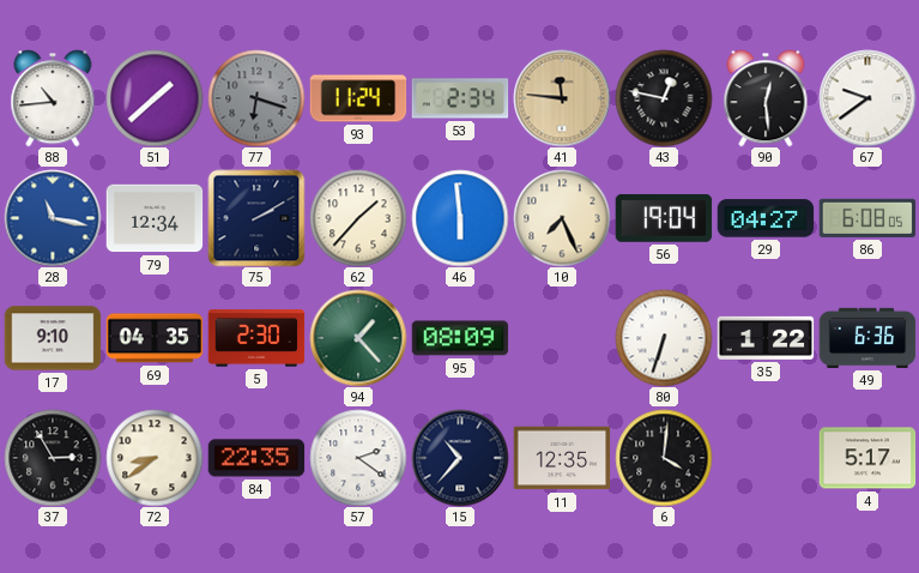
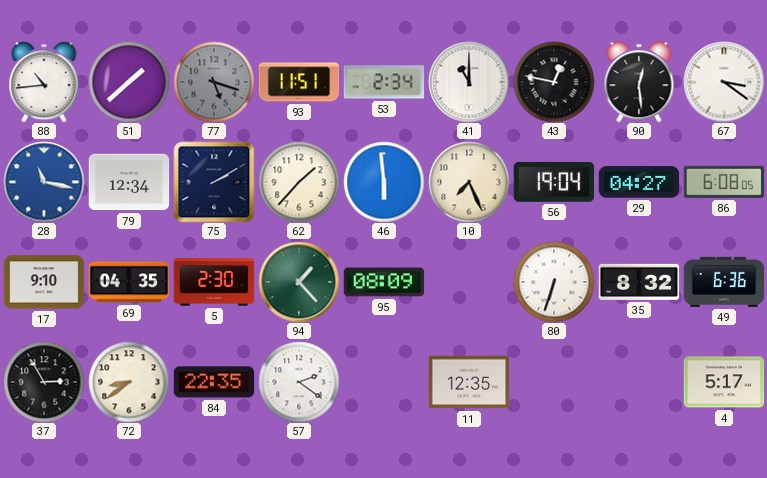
77: 6:18 -> 5:18 (214, 82)
93: 11:24 -> 11:51 (299, 82)
41: 11:46 -> 11:00 (469, 82)
41 dial: champagne -> white (469, 82)
67: 9:39 -> 3:21 (724, 82)
35: 1:22 -> 8:32 (639, 282)
15: 10:37 -> none (460, 458)
6: 4:01 -> none (664, 458)
